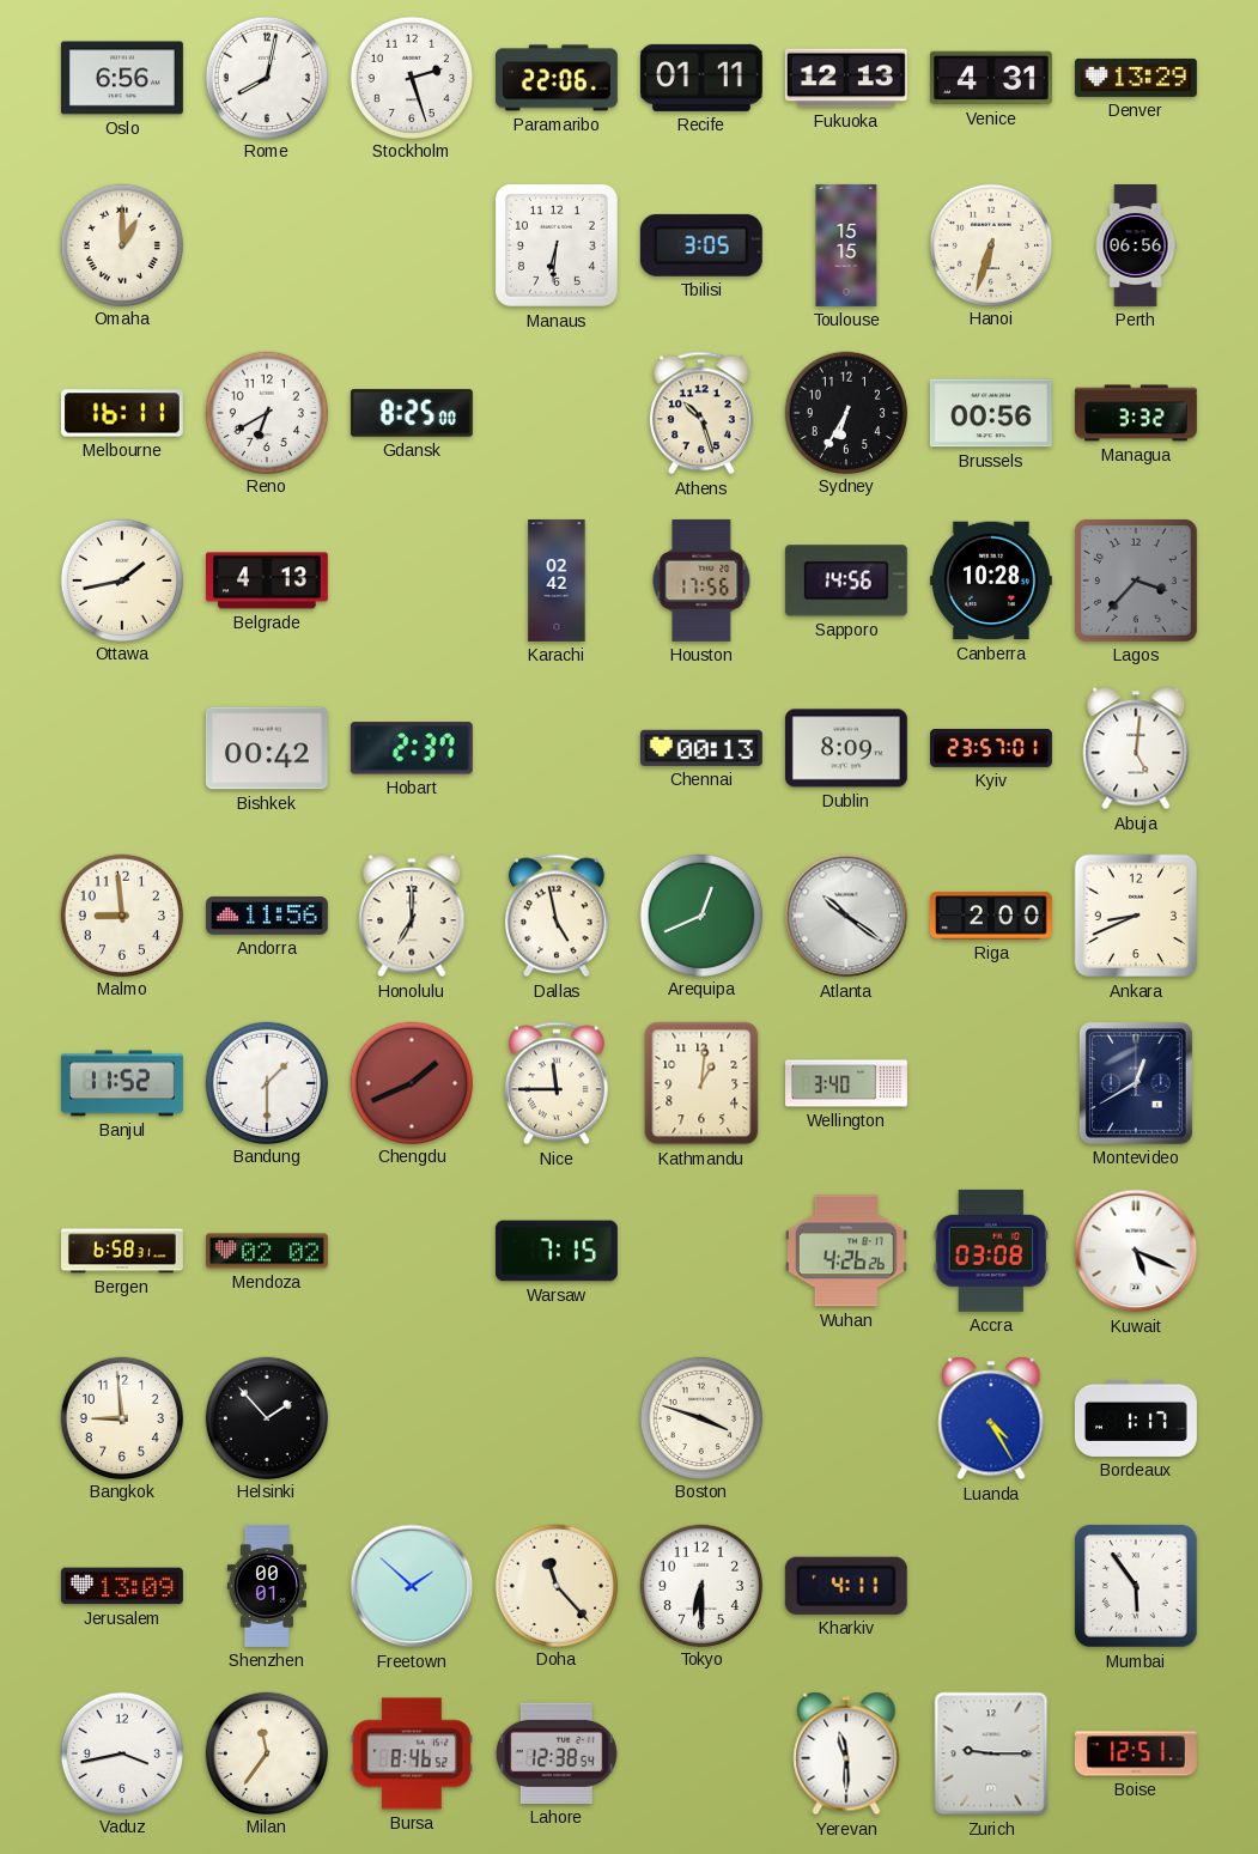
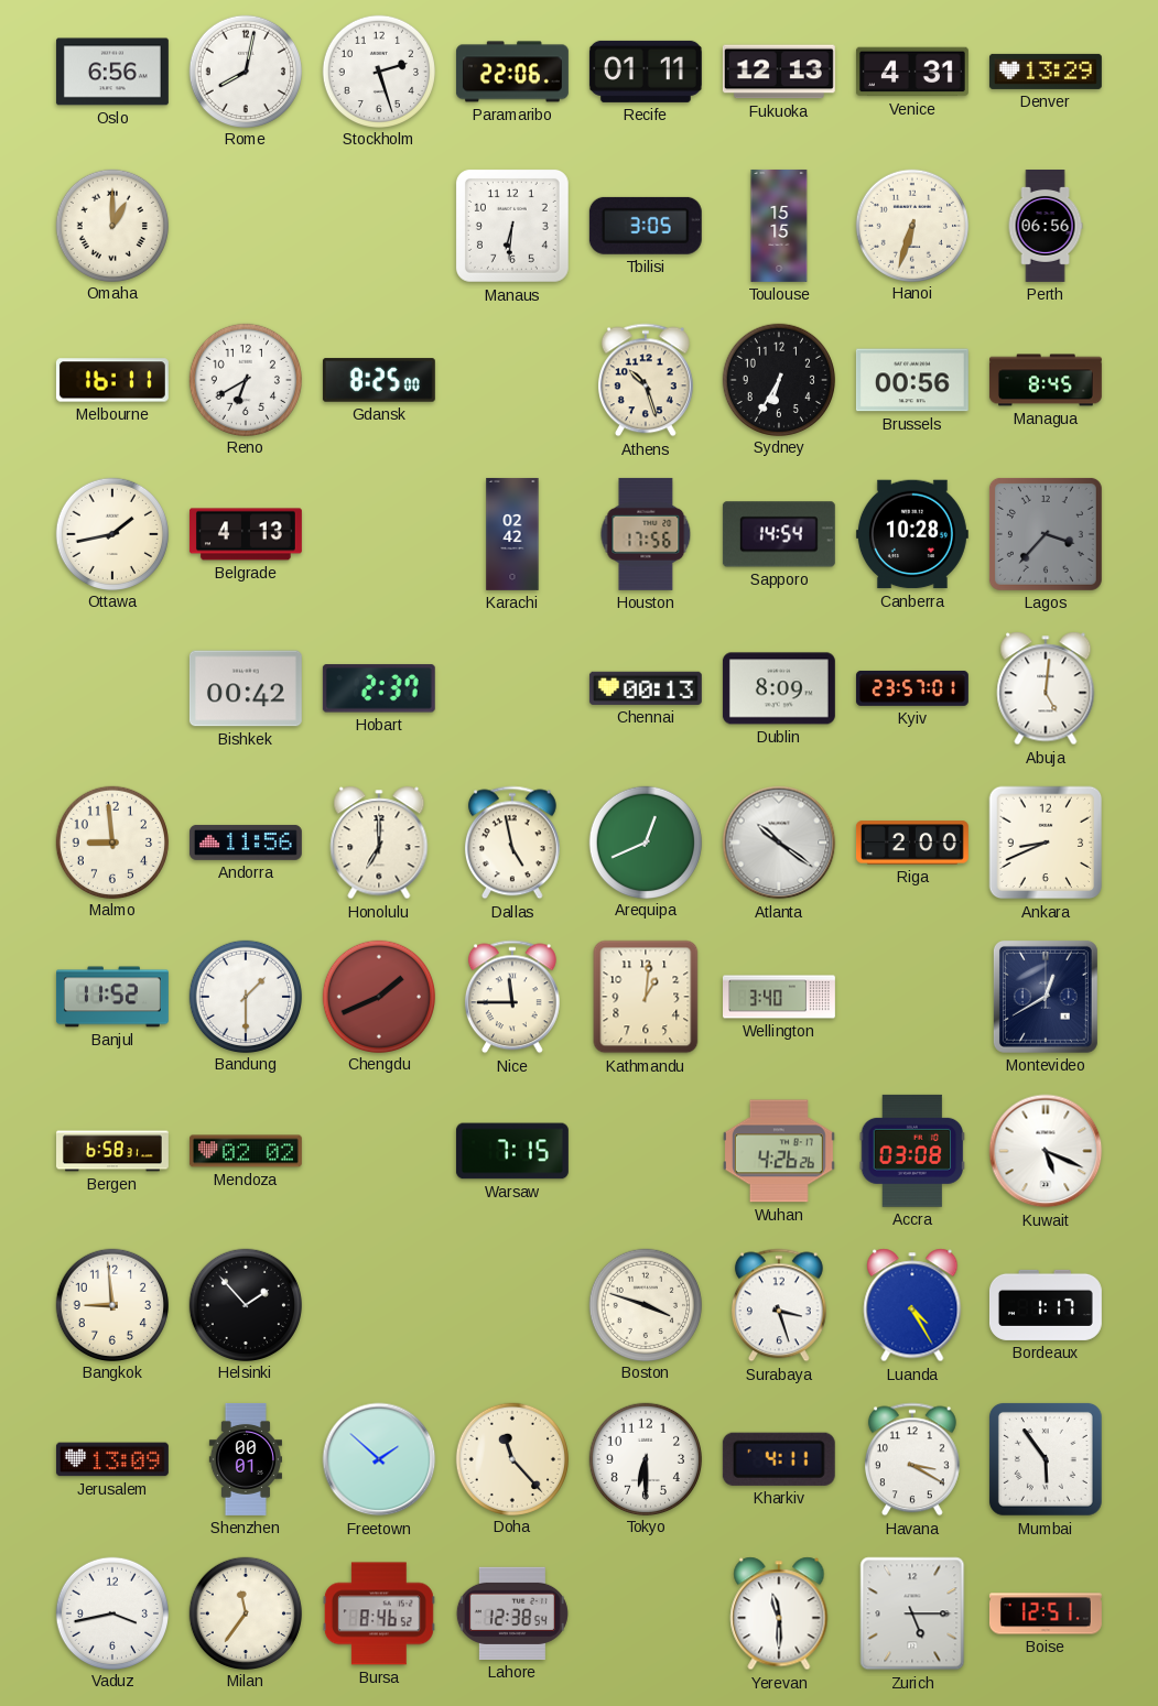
Managua: 3:32 -> 8:45 (1046, 380)
Sapporo: 14:56 -> 14:54 (779, 534)
Surabaya: none -> 3:27 (779, 1305)
Havana: none -> 3:20 (912, 1459)
Zurich: 9:15 -> 5:15 (912, 1613)
